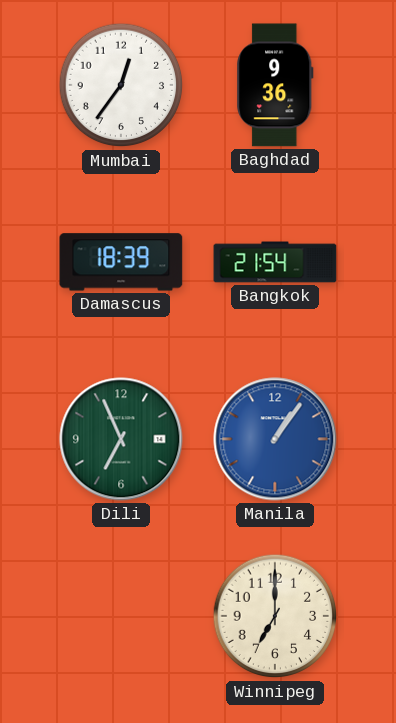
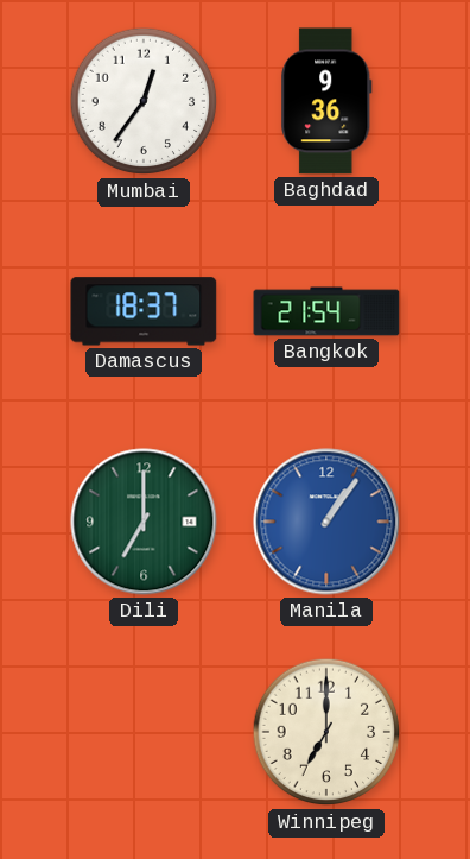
Damascus: 18:39 -> 18:37 (144, 311)
Dili: 6:56 -> 7:00 (144, 522)
